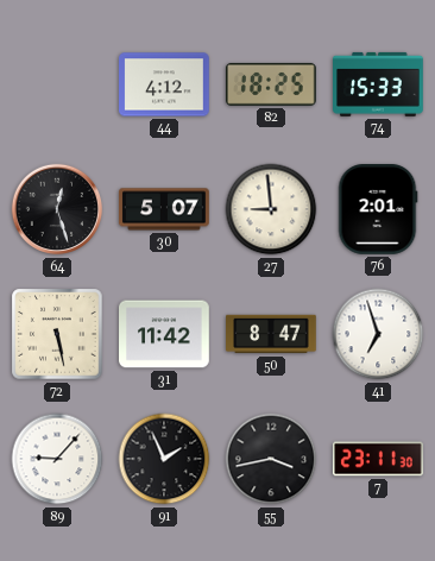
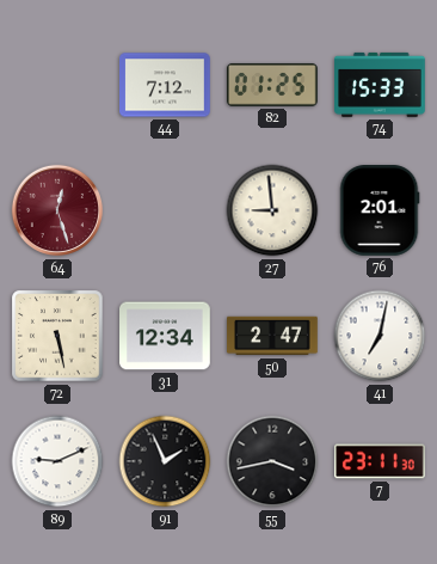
44: 4:12 -> 7:12 (166, 85)
82: 18:25 -> 01:25 (272, 85)
64 dial: black -> burgundy (57, 210)
30: 5:07 -> none (165, 209)
31: 11:42 -> 12:34 (166, 336)
50: 8:47 -> 2:47 (272, 336)
41: 6:57 -> 7:02 (380, 336)
89: 9:07 -> 9:11 (57, 461)
